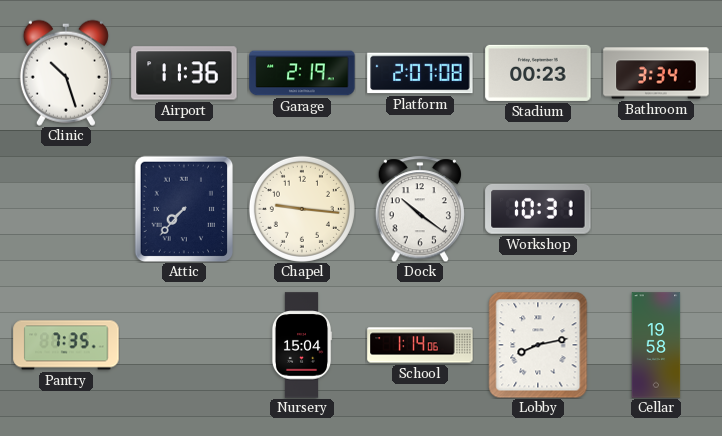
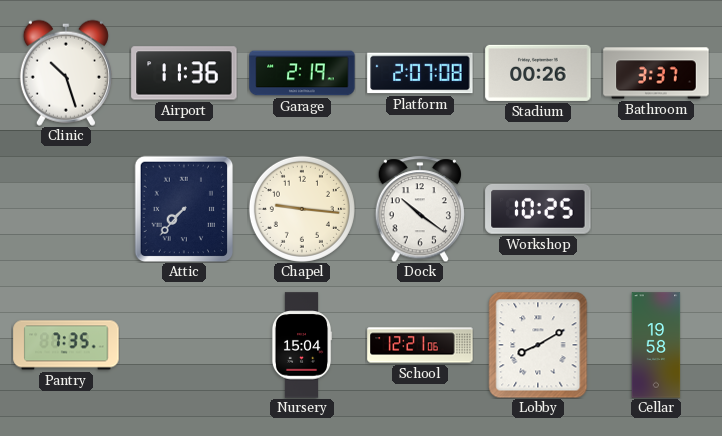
Stadium: 00:23 -> 00:26 (538, 73)
Bathroom: 3:34 -> 3:37 (656, 73)
Workshop: 10:31 -> 10:25 (538, 209)
School: 1:14 -> 12:21 (420, 345)
Lobby: 8:13 -> 8:10 (538, 345)
